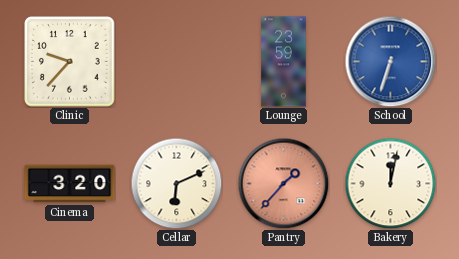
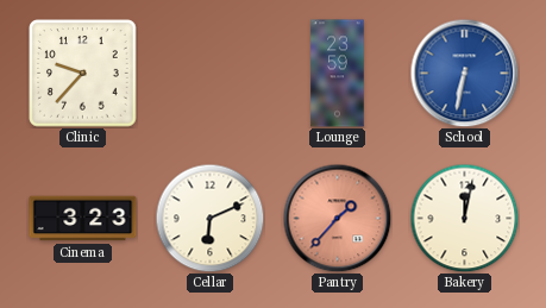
School: 6:33 -> 6:32 (464, 73)
Cinema: 3:20 -> 3:23 (83, 219)
